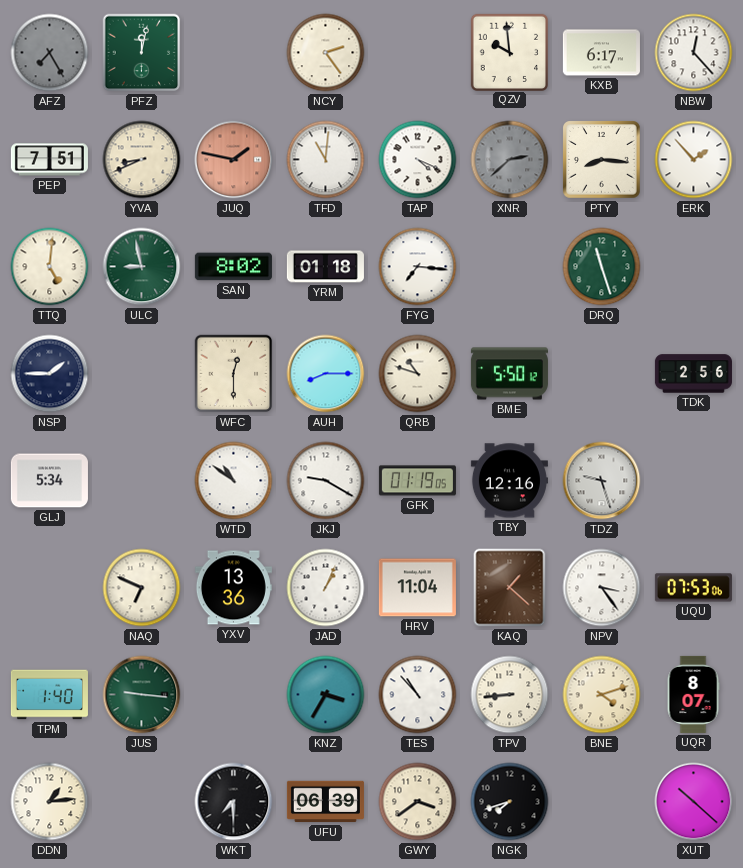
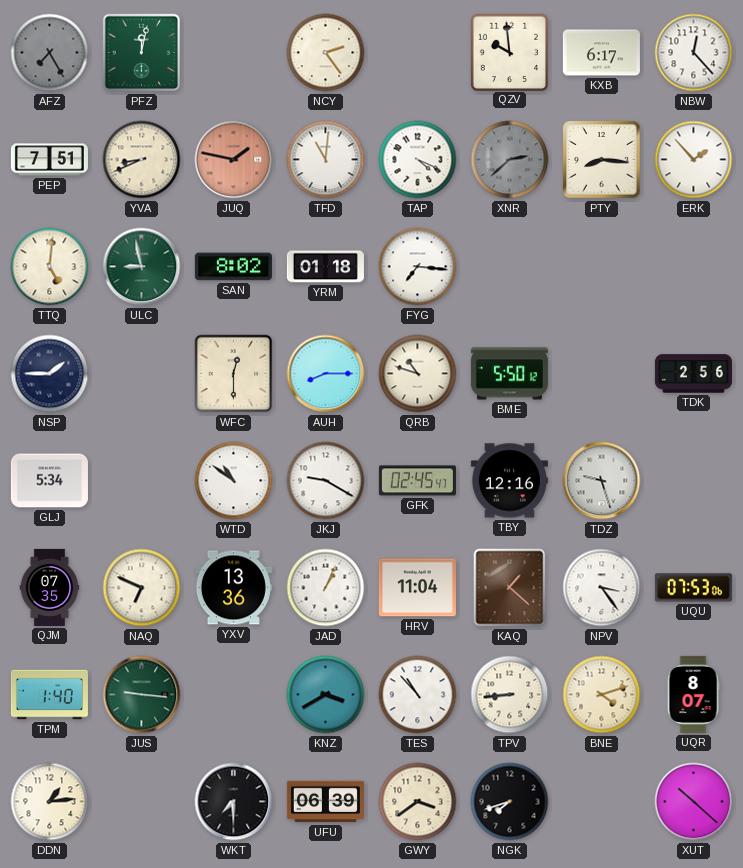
DRQ: 11:27 -> none (602, 267)
GFK: 01:19 -> 02:45 (417, 481)
QJM: none -> 07:35 (50, 587)
KNZ: 3:35 -> 3:40 (326, 695)
